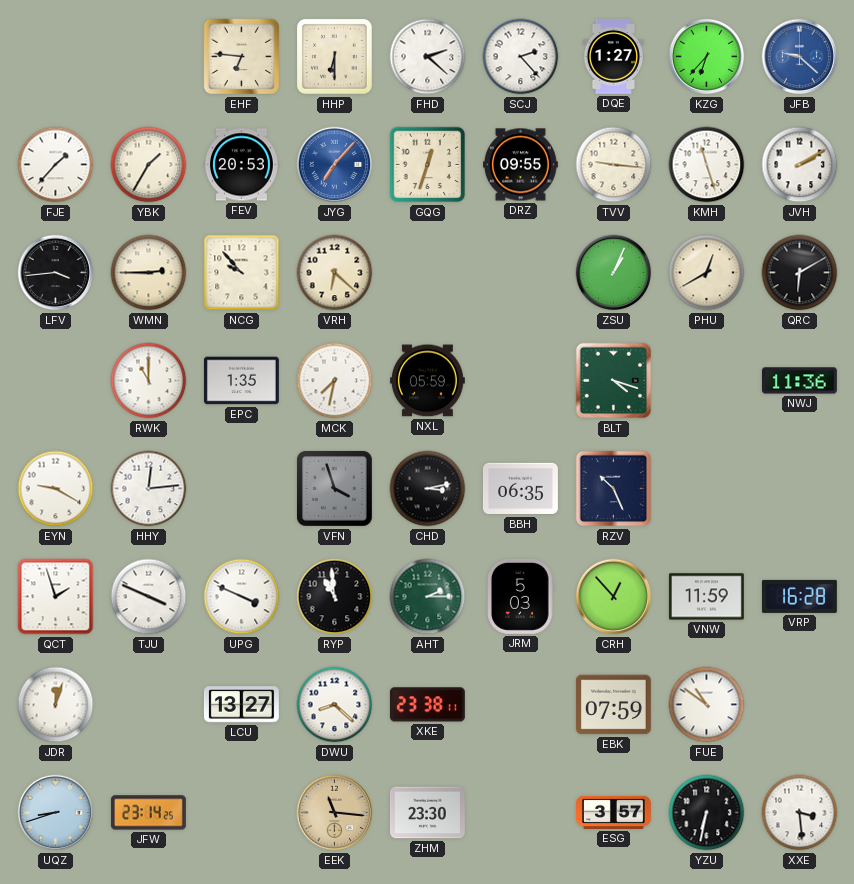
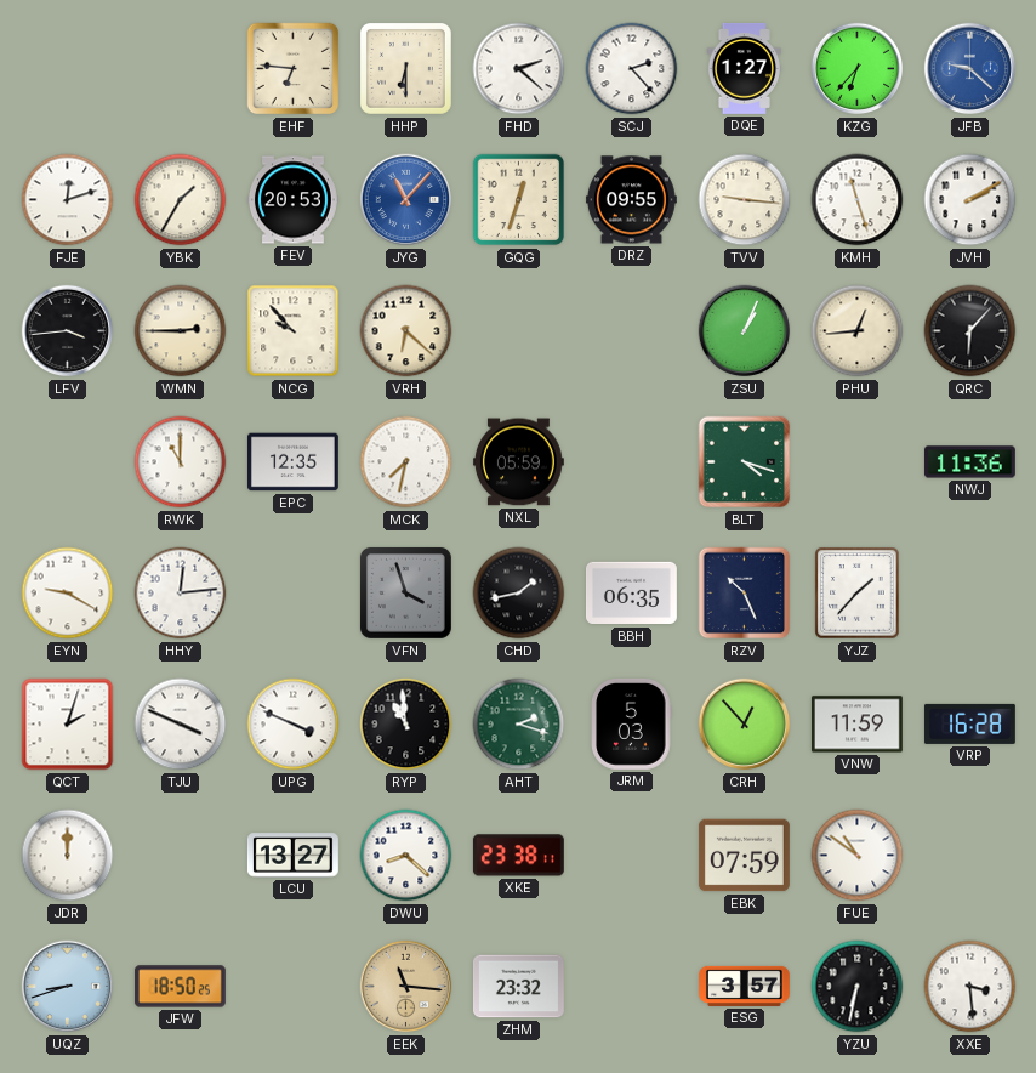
FJE: 1:37 -> 12:12 (68, 200)
JYG: 7:07 -> 11:07 (406, 200)
PHU: 12:40 -> 12:44 (858, 331)
QRC: 6:10 -> 6:07 (970, 331)
EPC: 1:35 -> 12:35 (292, 462)
CHD: 3:13 -> 1:43 (519, 594)
YJZ: none -> 1:37 (858, 594)
QCT: 1:57 -> 2:03 (68, 725)
AHT: 2:15 -> 2:18 (519, 725)
JDR: 12:03 -> 12:00 (68, 856)
JFW: 23:14 -> 18:50 (180, 987)
ZHM: 23:30 -> 23:32 (518, 987)
